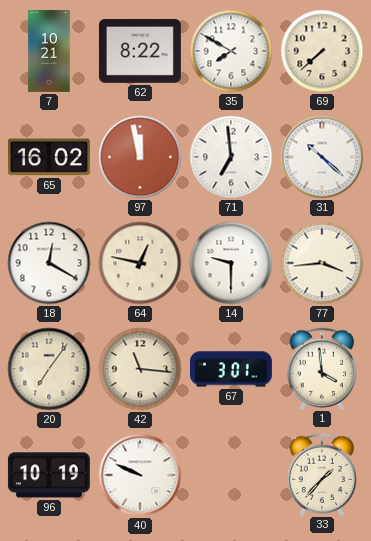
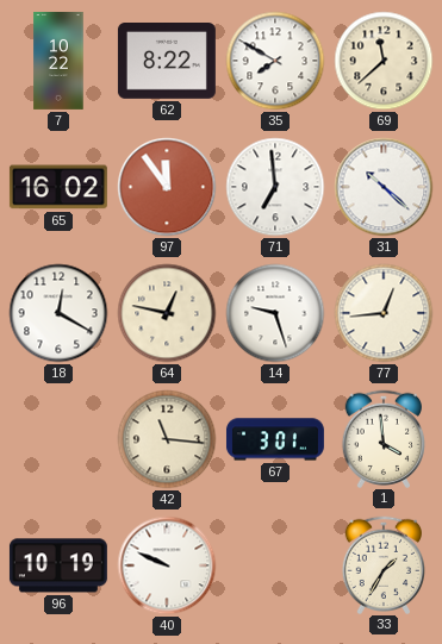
7: 10:21 -> 10:22 (58, 61)
69: 7:38 -> 11:38 (384, 61)
97: 11:58 -> 11:54 (167, 187)
14: 9:30 -> 9:27 (275, 313)
77: 3:44 -> 12:44 (384, 313)
20: 7:06 -> none (49, 369)
33: 1:37 -> 1:35 (382, 564)
